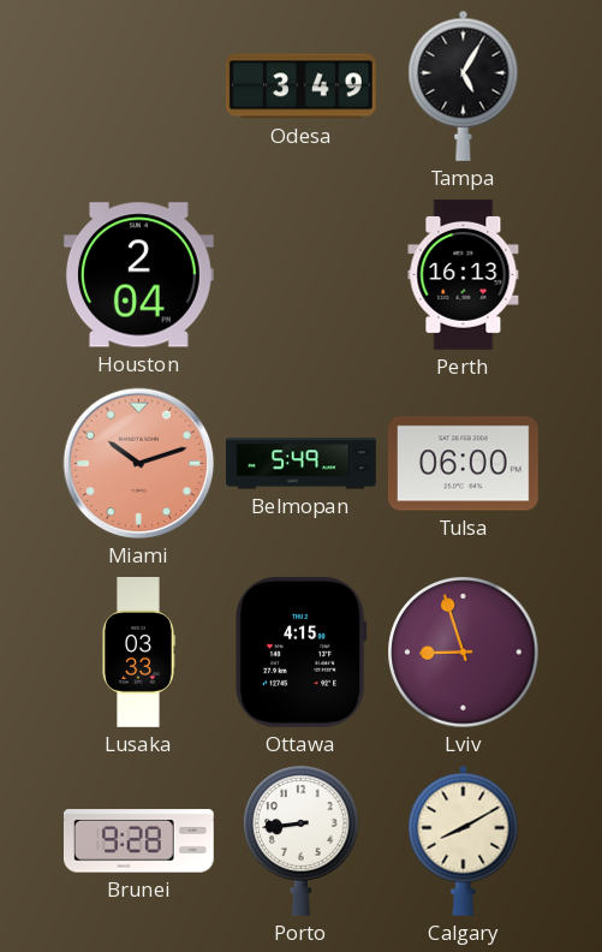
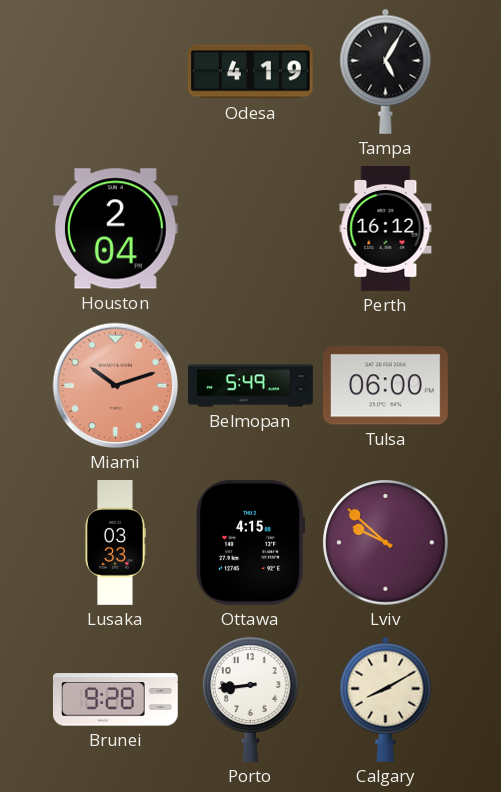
Odesa: 3:49 -> 4:19 (250, 72)
Perth: 16:13 -> 16:12 (386, 229)
Lviv: 8:57 -> 9:52 (386, 543)
